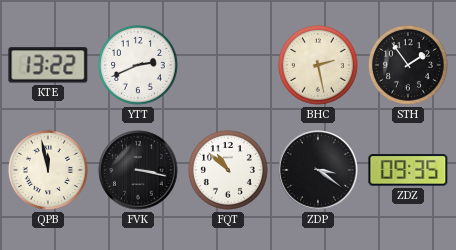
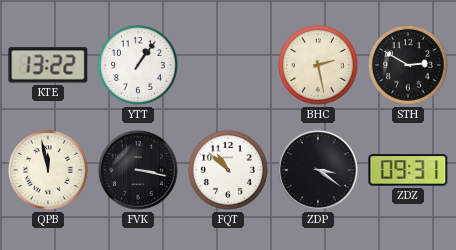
YTT: 2:41 -> 1:06 (138, 65)
STH: 1:54 -> 2:50 (408, 65)
ZDZ: 09:35 -> 09:31 (408, 170)
